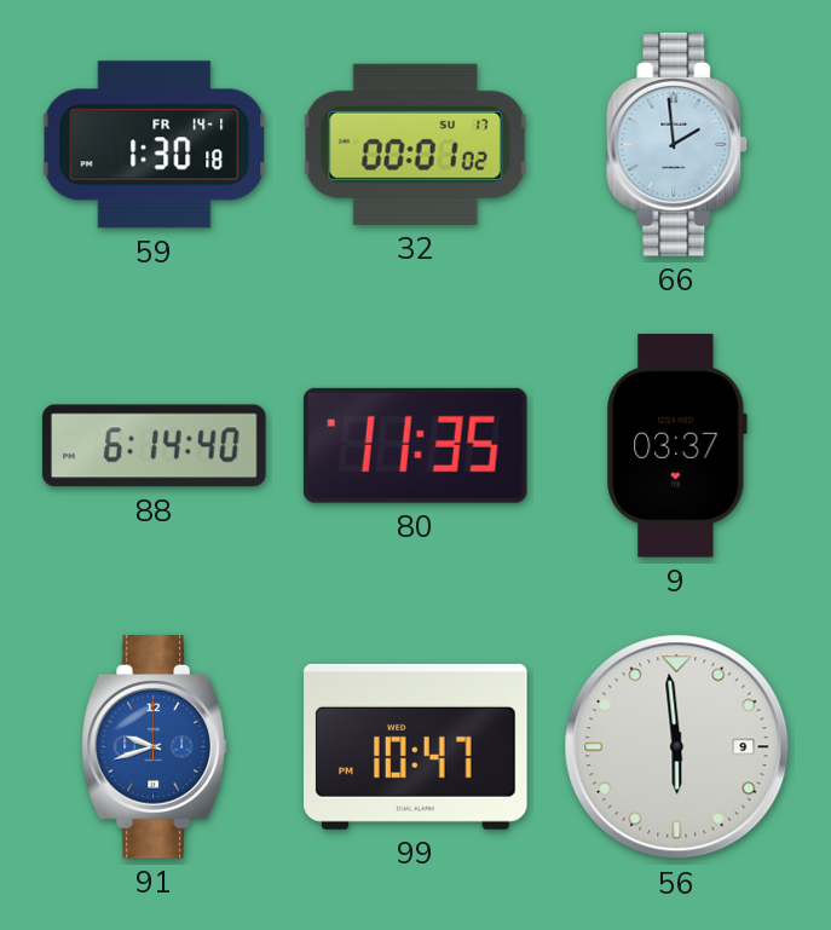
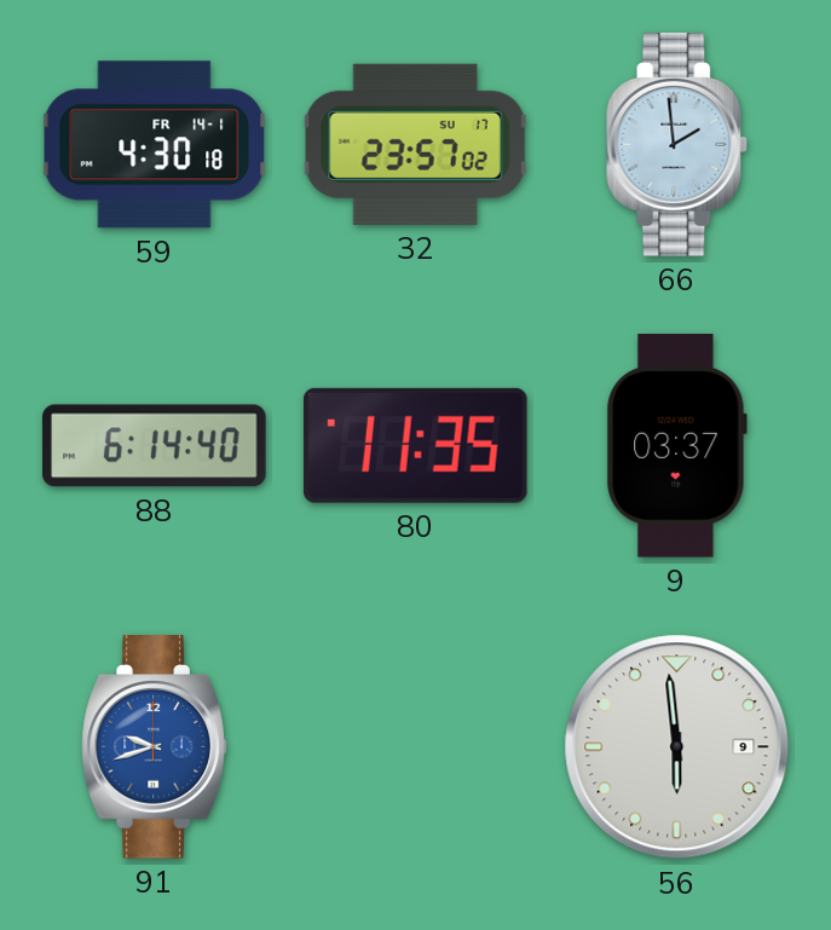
59: 1:30 -> 4:30 (155, 145)
32: 00:01 -> 23:57 (415, 144)
99: 10:47 -> none (416, 746)
